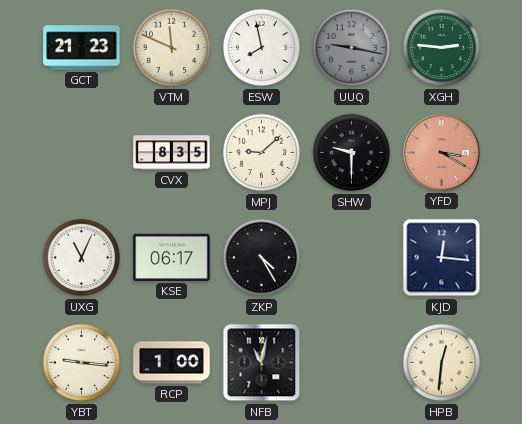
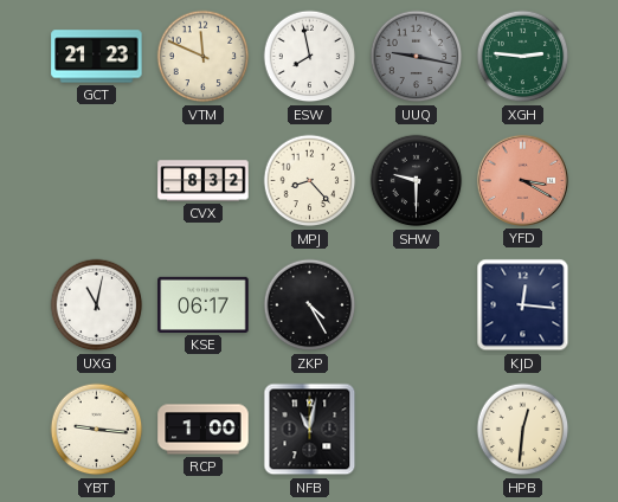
CVX: 8:35 -> 8:32 (204, 181)
MPJ: 9:08 -> 8:23 (310, 181)
UXG: 11:04 -> 11:02 (97, 305)
